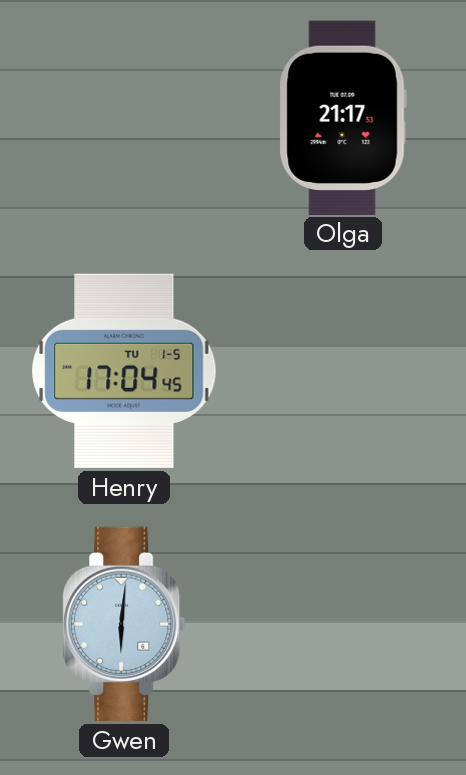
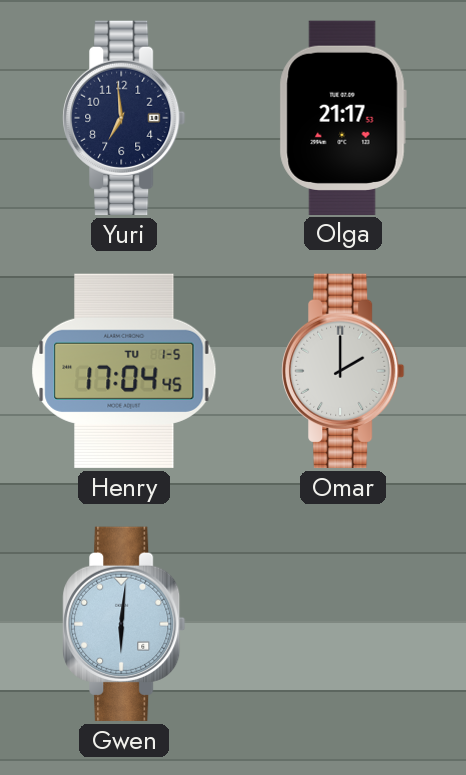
Yuri: none -> 6:59 (124, 118)
Omar: none -> 2:00 (343, 371)
